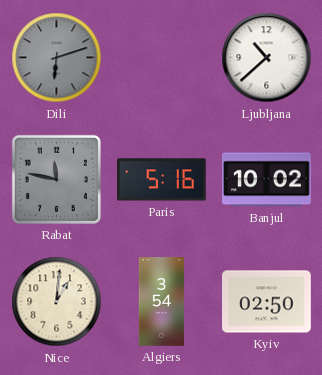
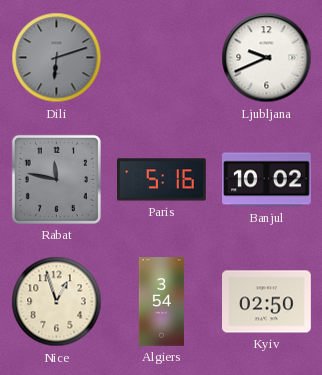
Ljubljana: 10:38 -> 9:41 (267, 58)
Nice: 1:01 -> 12:57 (57, 302)
